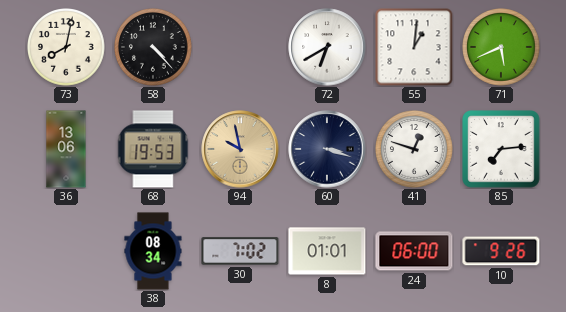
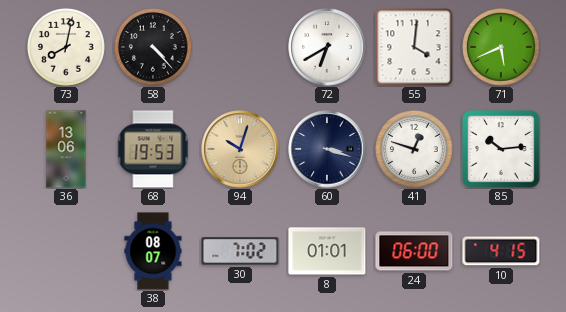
55: 1:01 -> 4:01 (414, 47)
94: 9:58 -> 10:03 (240, 149)
85: 7:14 -> 10:14 (501, 149)
38: 08:34 -> 08:07 (153, 251)
10: 9:26 -> 4:15 (501, 251)
